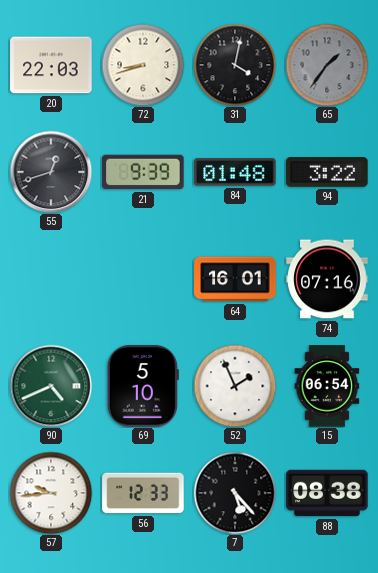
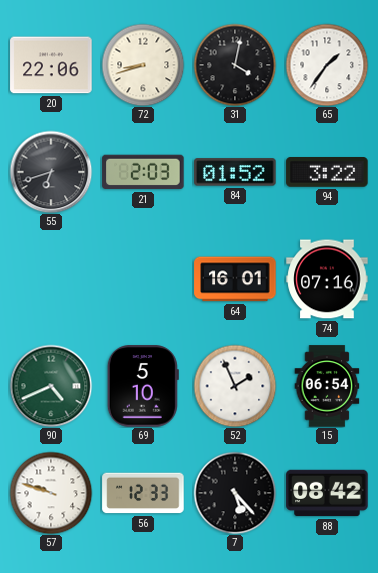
20: 22:03 -> 22:06 (51, 65)
65 dial: grey -> white (327, 65)
55: 12:42 -> 6:42 (51, 172)
21: 9:39 -> 2:03 (143, 172)
84: 01:48 -> 01:52 (235, 172)
57: 9:44 -> 9:48 (51, 493)
88: 08:38 -> 08:42 (327, 493)
